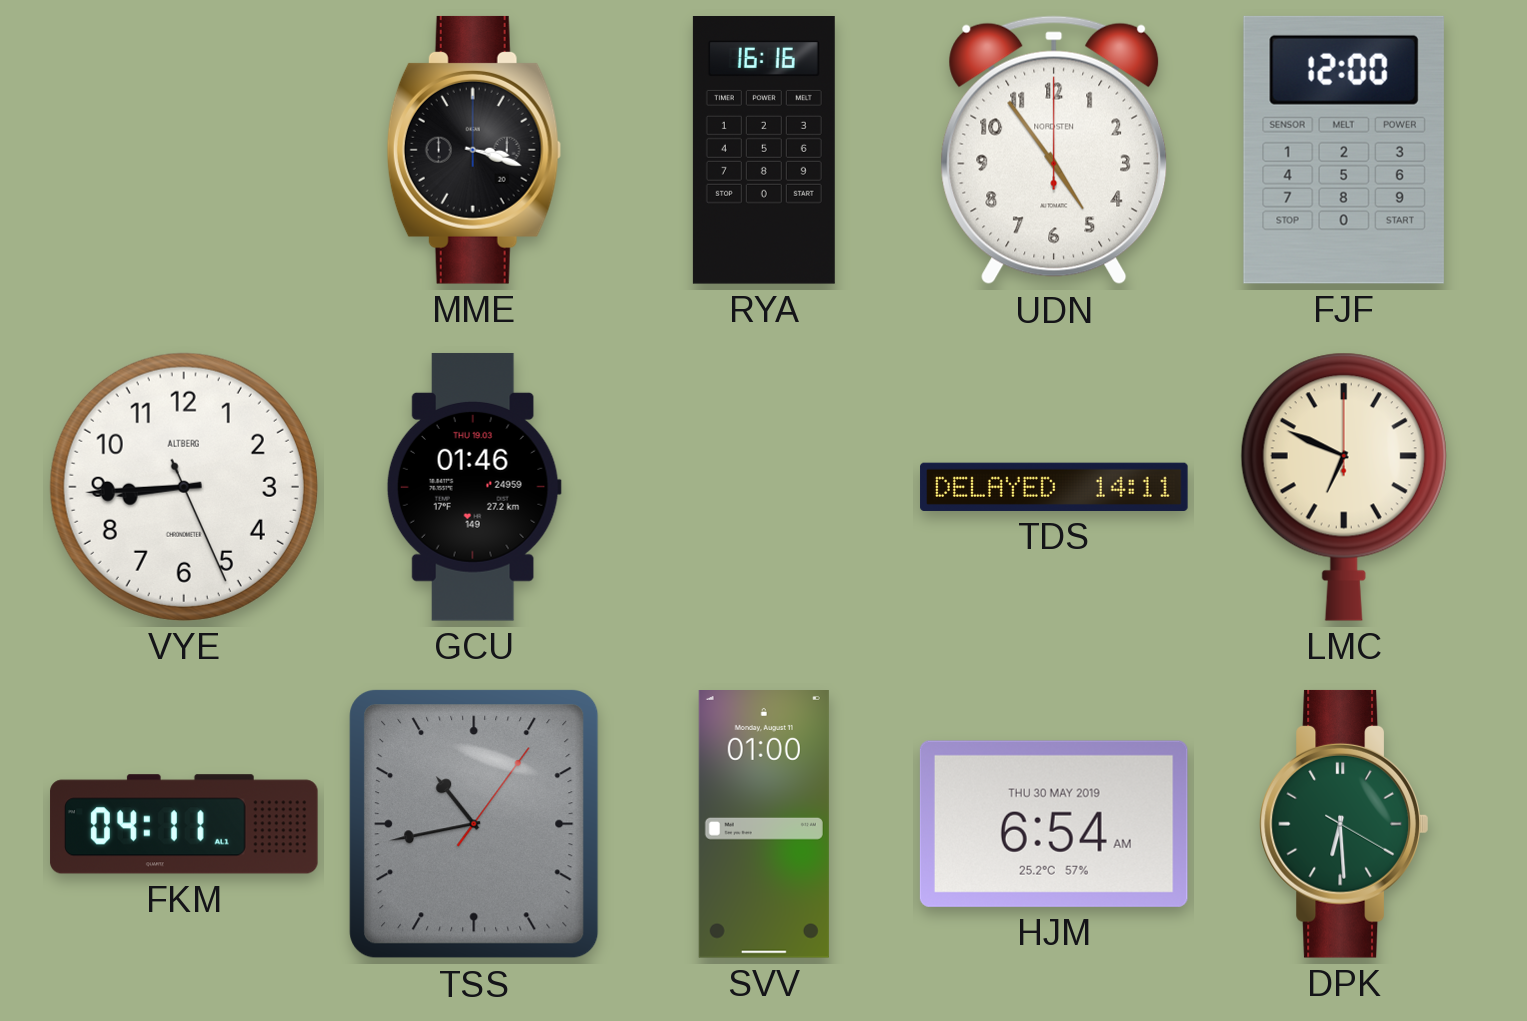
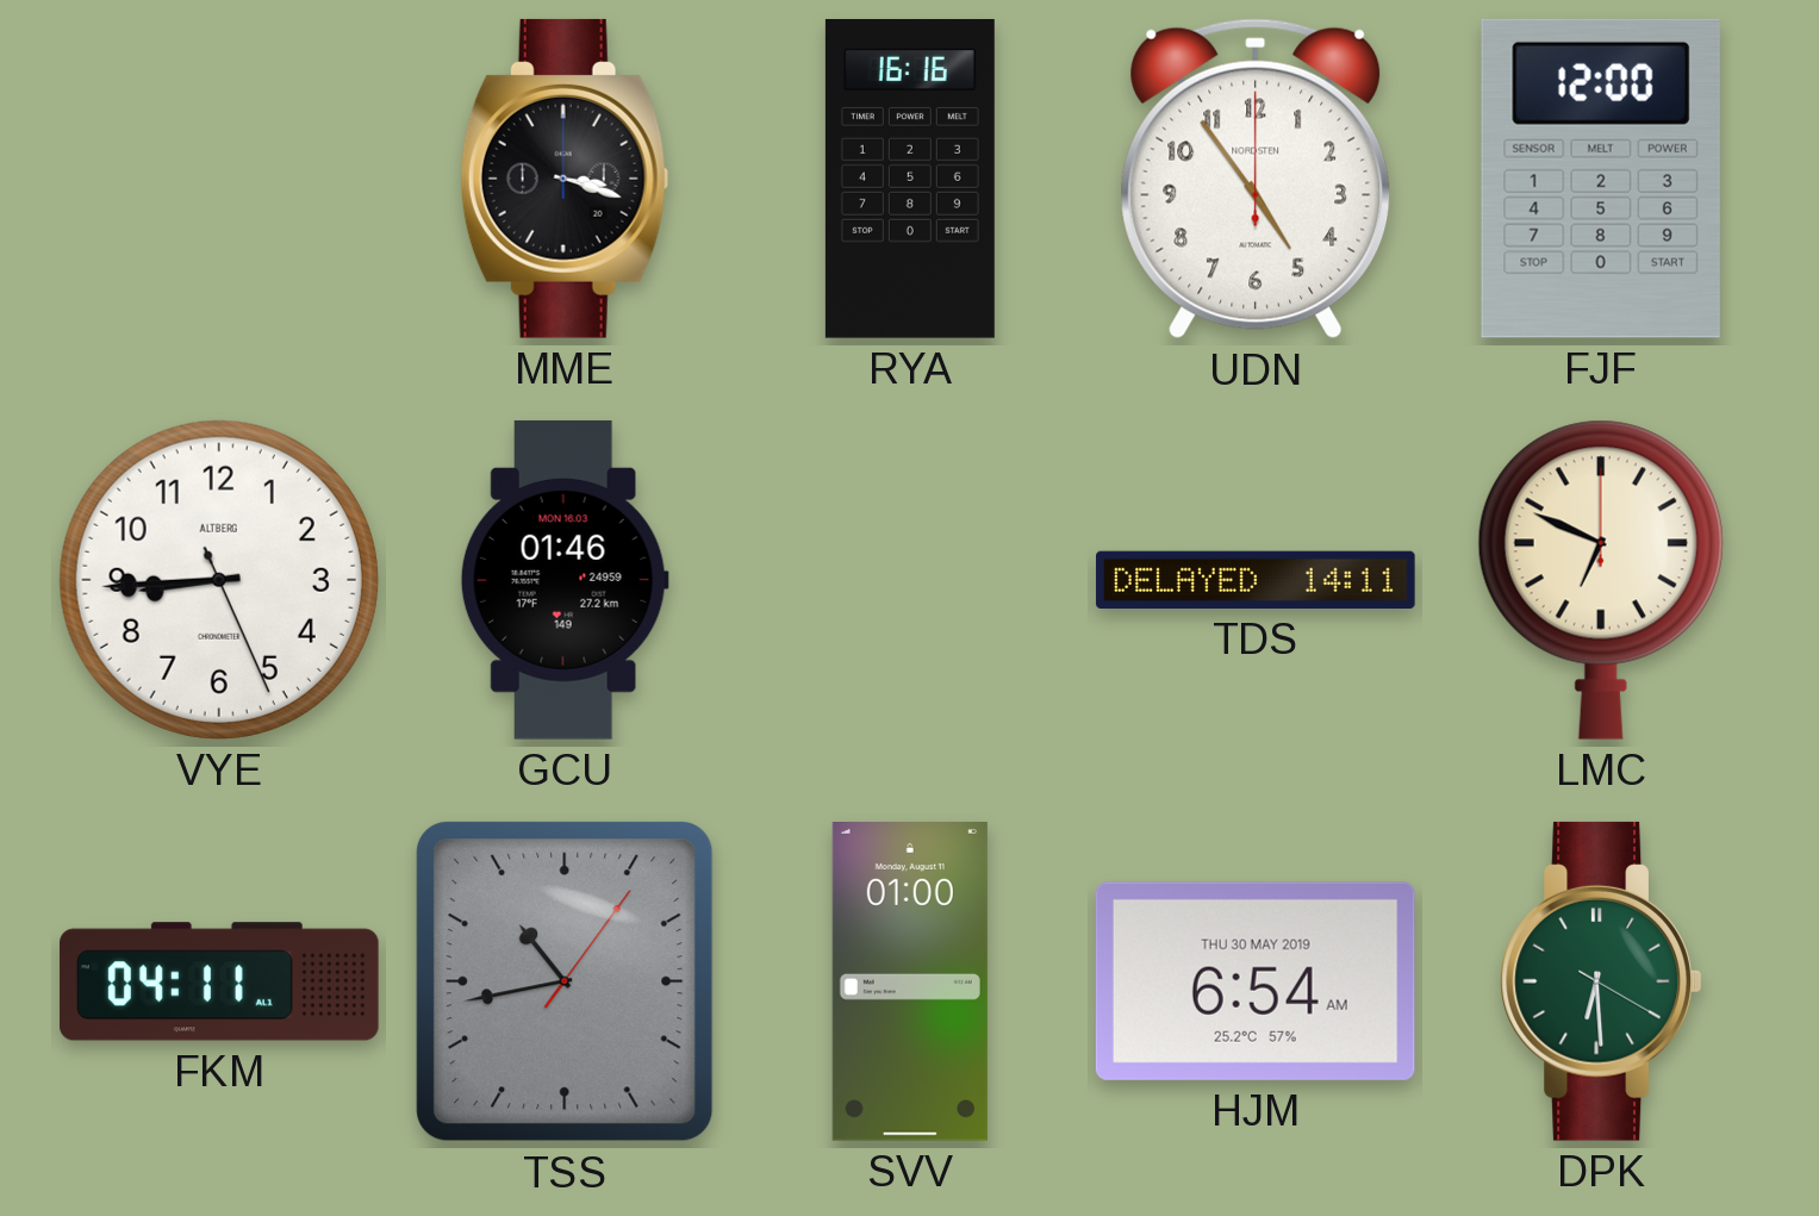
GCU date: THU 19.03 -> MON 16.03 (565, 580)
